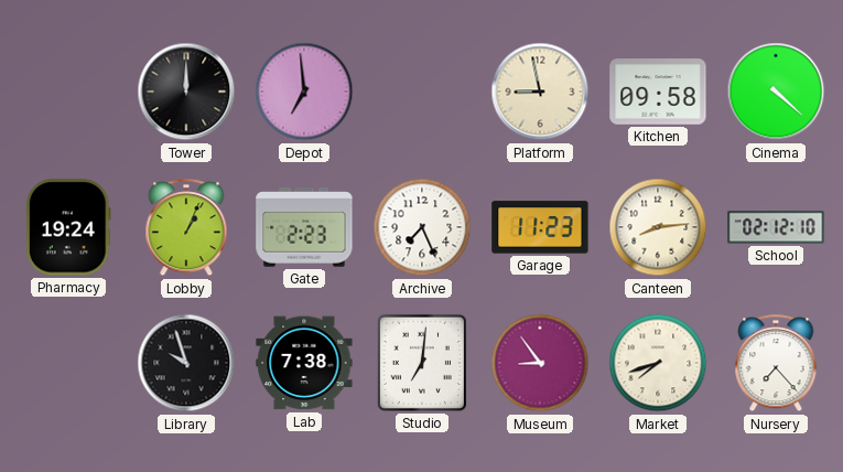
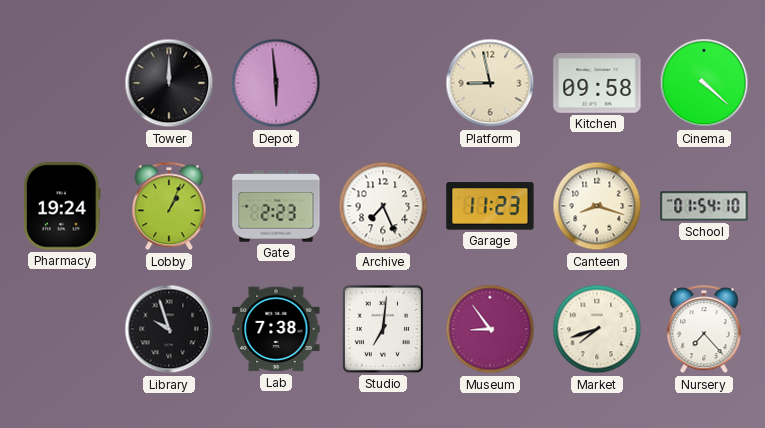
Depot: 6:59 -> 5:59 (276, 83)
Canteen: 8:14 -> 8:18 (597, 206)
School: 02:12 -> 01:54 (704, 206)
